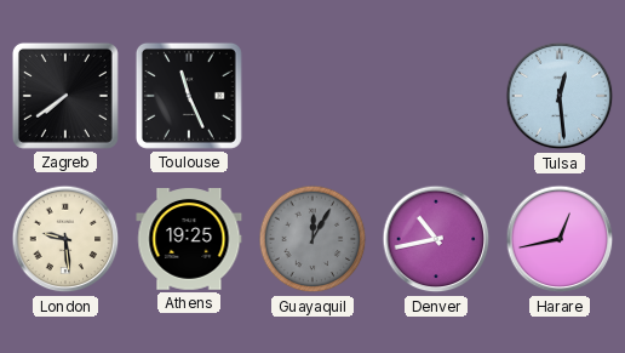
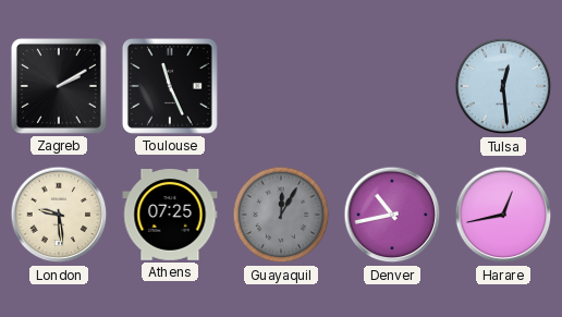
Zagreb: 7:39 -> 2:10 (59, 86)
Athens: 19:25 -> 07:25 (170, 216)
